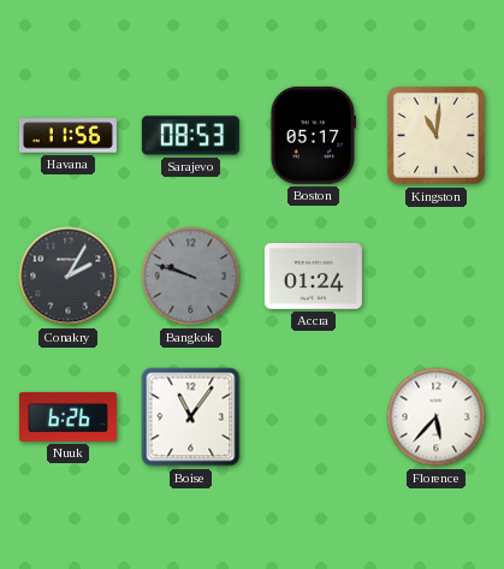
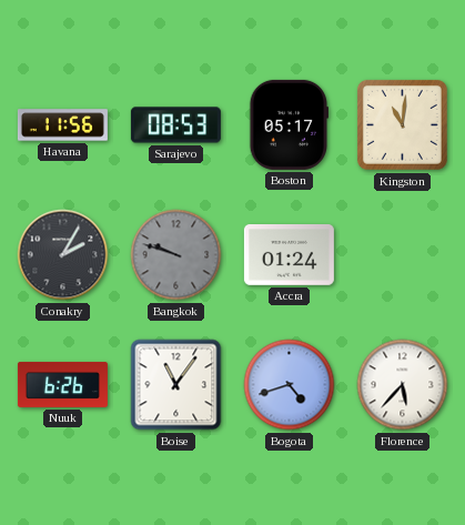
Bogota: none -> 4:42 (290, 385)
